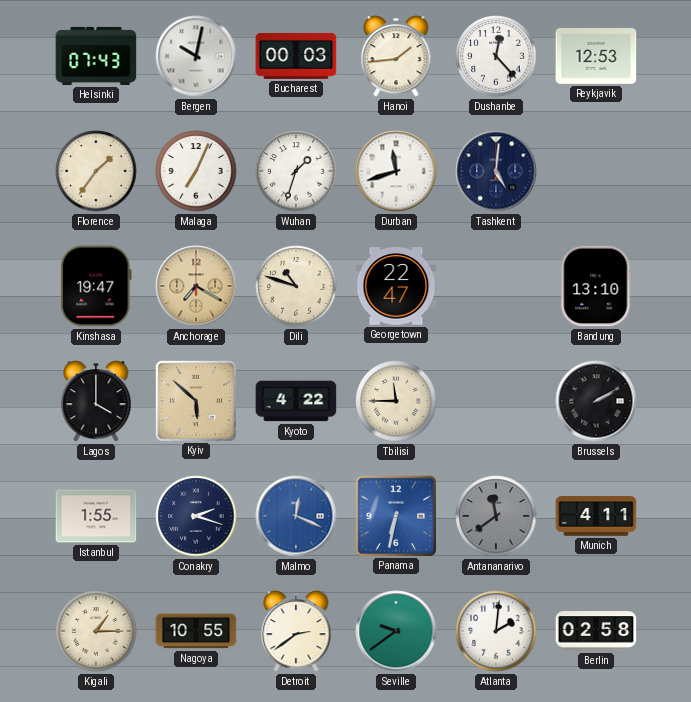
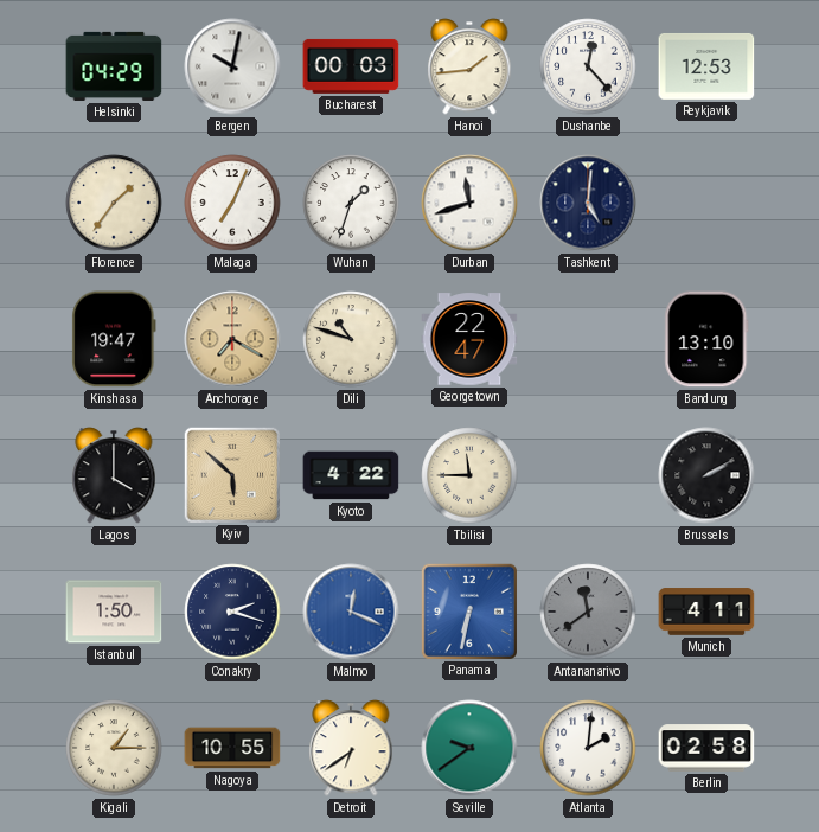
Helsinki: 07:43 -> 04:29 (114, 66)
Istanbul: 1:55 -> 1:50 (114, 612)
Detroit: 2:39 -> 6:39 (351, 748)
